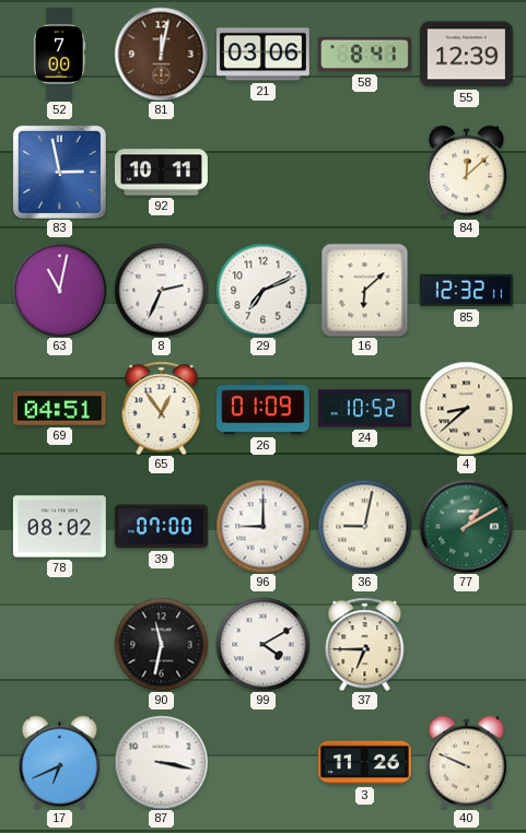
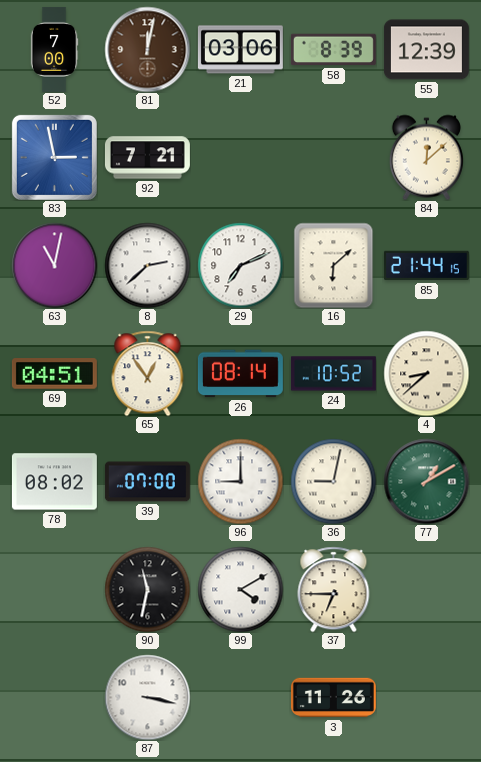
58: 8:41 -> 8:39 (333, 50)
92: 10:11 -> 7:21 (147, 158)
8: 2:34 -> 2:38 (147, 265)
85: 12:32 -> 21:44 (426, 266)
26: 01:09 -> 08:14 (240, 374)
17: 6:41 -> none (59, 762)
40: 9:49 -> none (466, 762)
